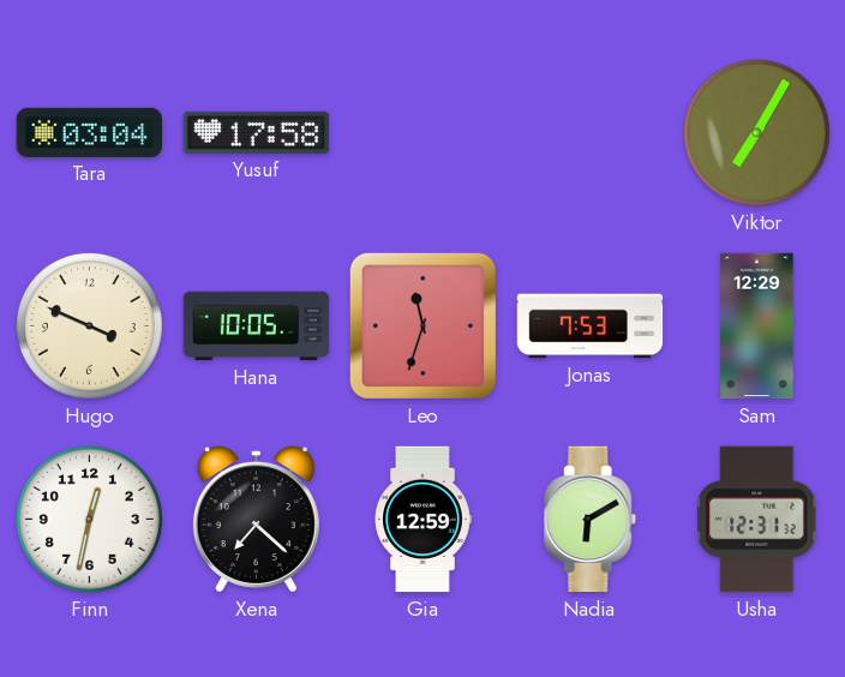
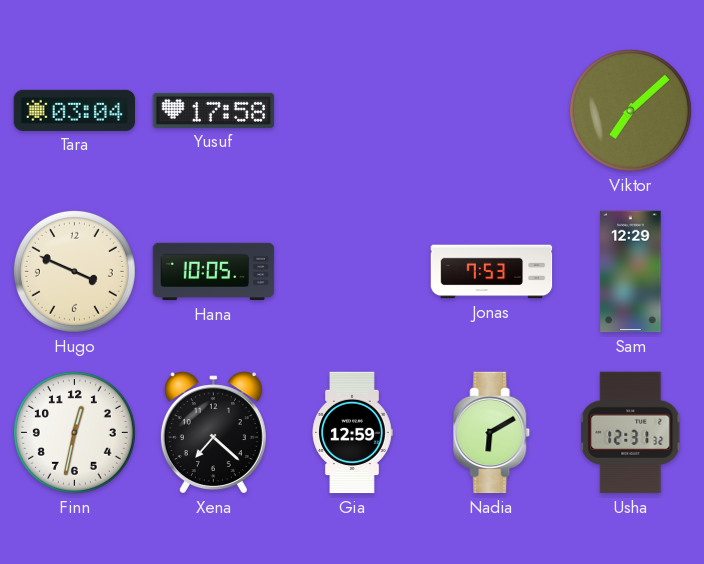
Viktor: 7:05 -> 7:08 (630, 110)
Leo: 11:33 -> none (422, 325)
